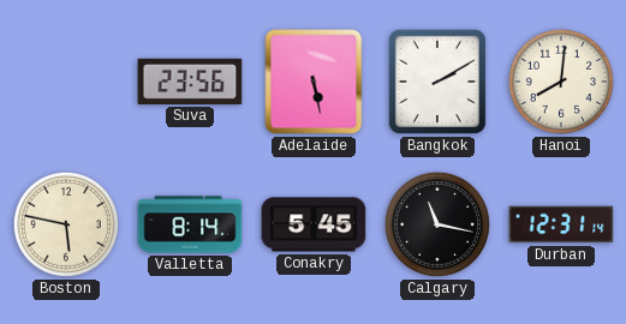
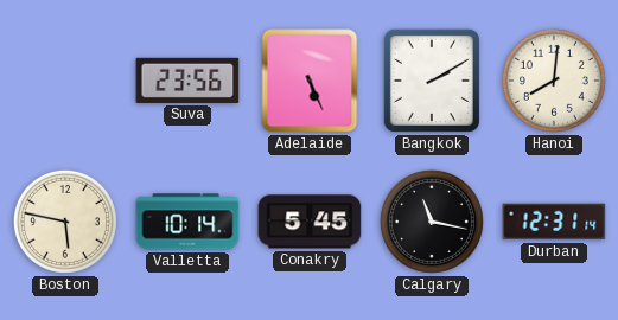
Adelaide: 5:28 -> 5:26 (310, 81)
Valletta: 8:14 -> 10:14 (187, 222)
